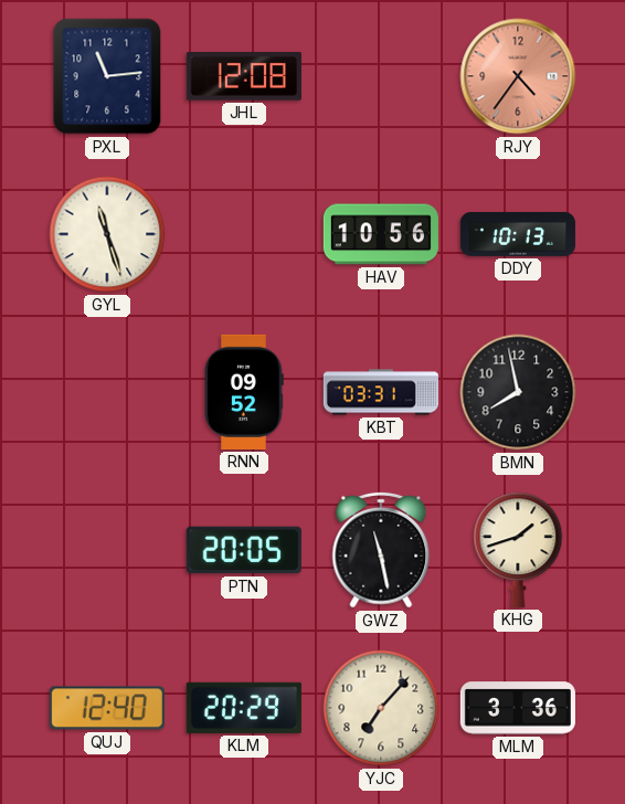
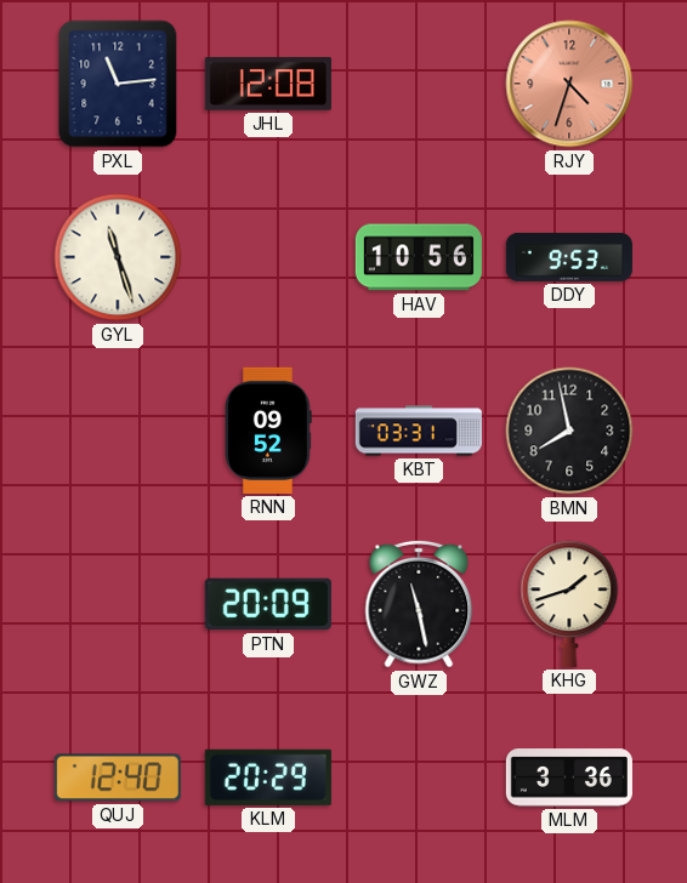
RJY: 4:36 -> 4:33 (569, 84)
DDY: 10:13 -> 9:53 (569, 257)
PTN: 20:05 -> 20:09 (268, 604)
YJC: 7:07 -> none (381, 708)
